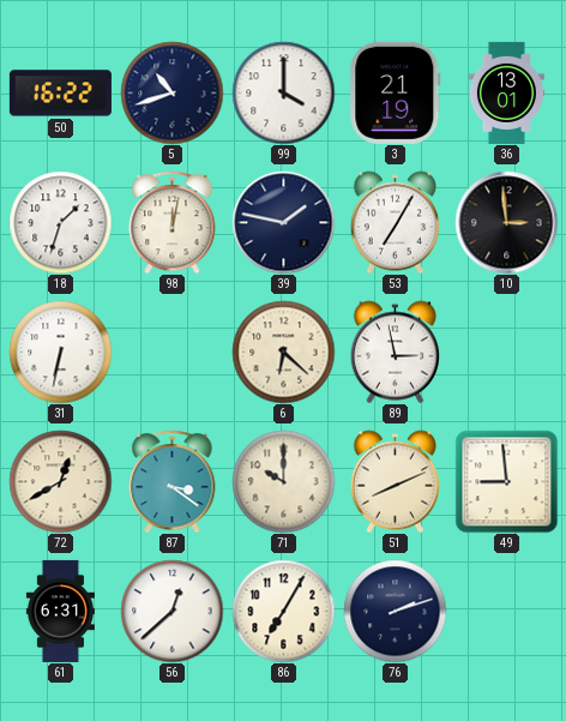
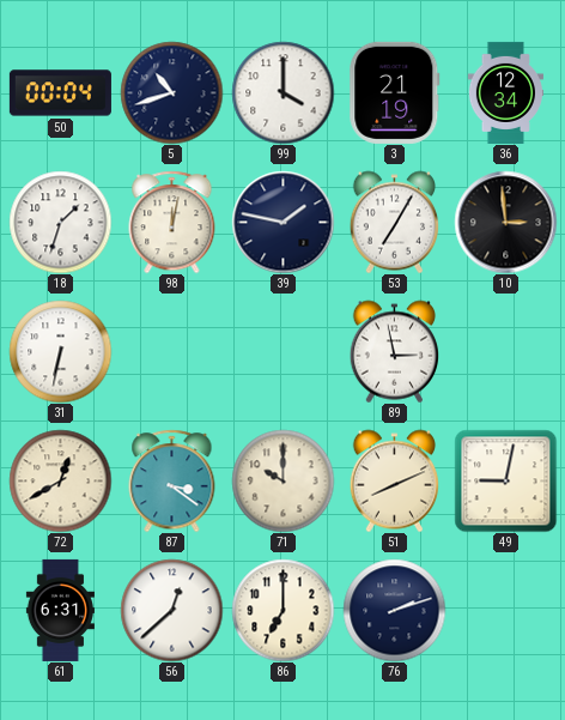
50: 16:22 -> 00:04 (60, 93)
36: 13:01 -> 12:34 (505, 92)
6: 6:22 -> none (283, 352)
49: 8:59 -> 9:02 (505, 480)
86: 7:05 -> 7:00 (282, 610)
